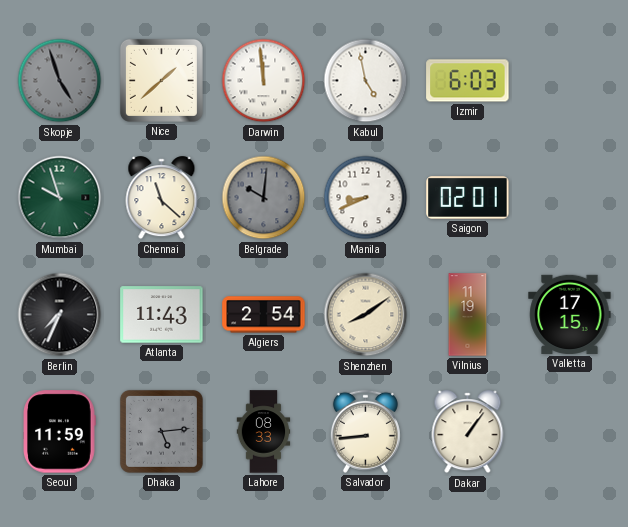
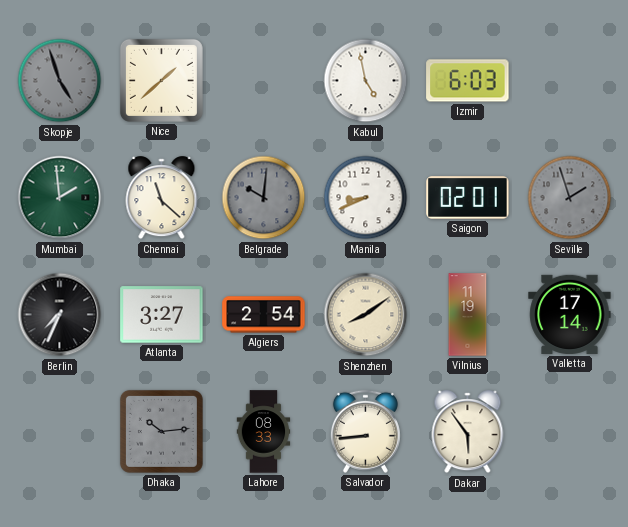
Darwin: 11:59 -> none (264, 81)
Mumbai: 9:57 -> 1:59 (60, 198)
Seville: none -> 1:57 (570, 198)
Atlanta: 11:43 -> 3:27 (162, 315)
Valletta: 17:15 -> 17:14 (570, 314)
Seoul: 11:59 -> none (59, 432)
Dhaka: 5:14 -> 10:14 (161, 431)
Dakar: 1:06 -> 5:54 (468, 432)
